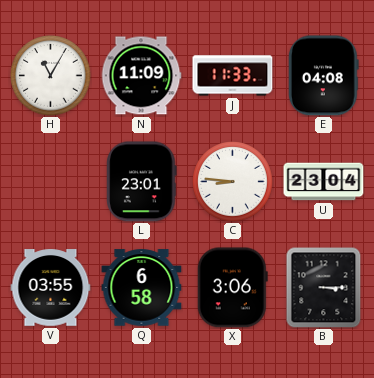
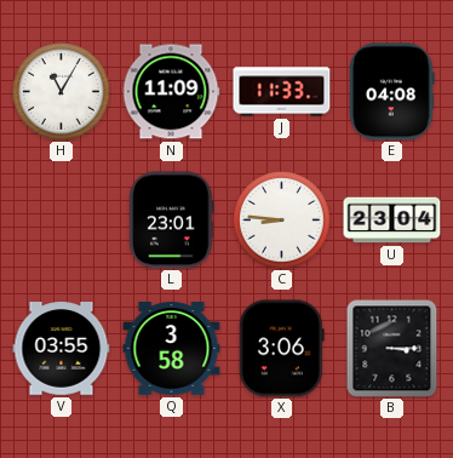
Q: 6:58 -> 3:58 (172, 349)
